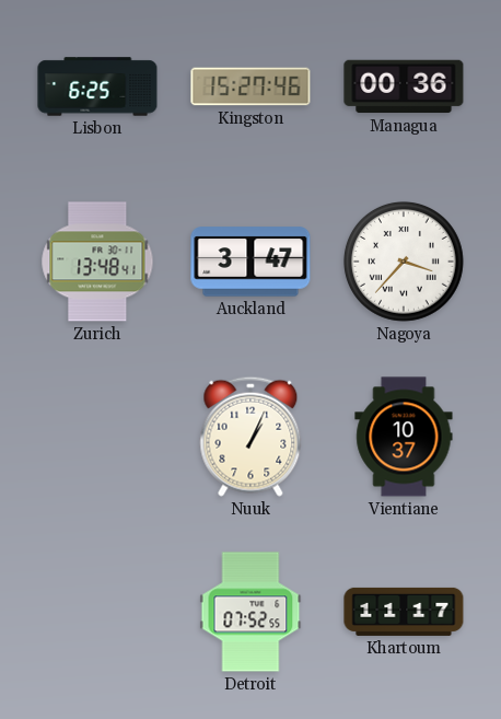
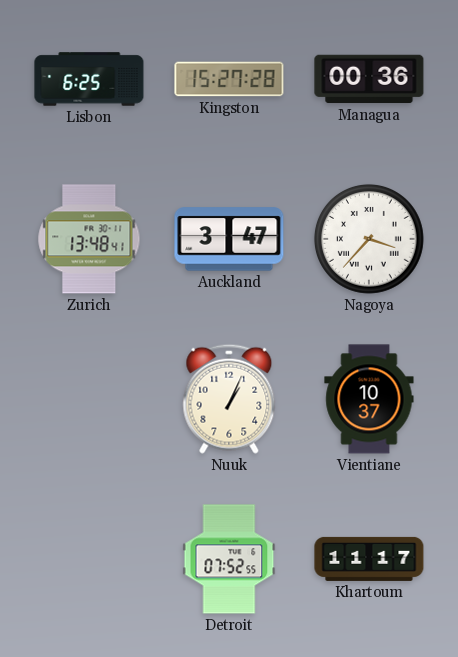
Kingston: 15:27:46 -> 15:27:28 (229, 79)
